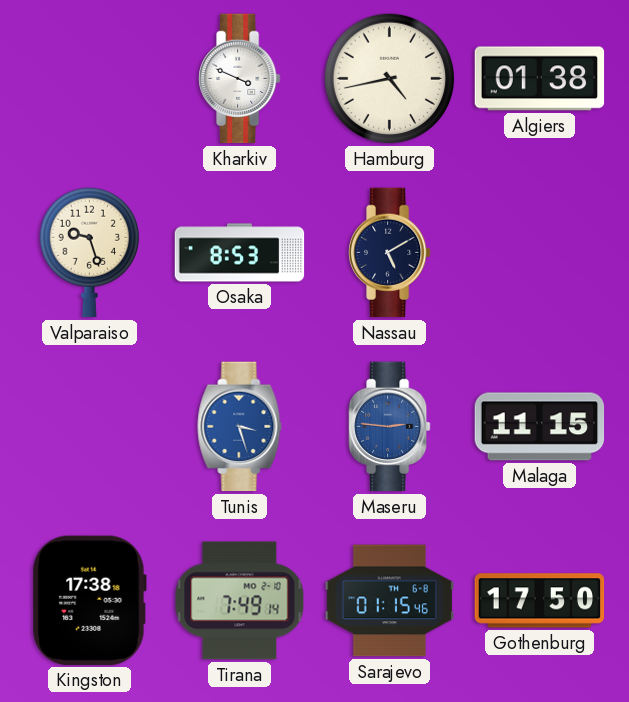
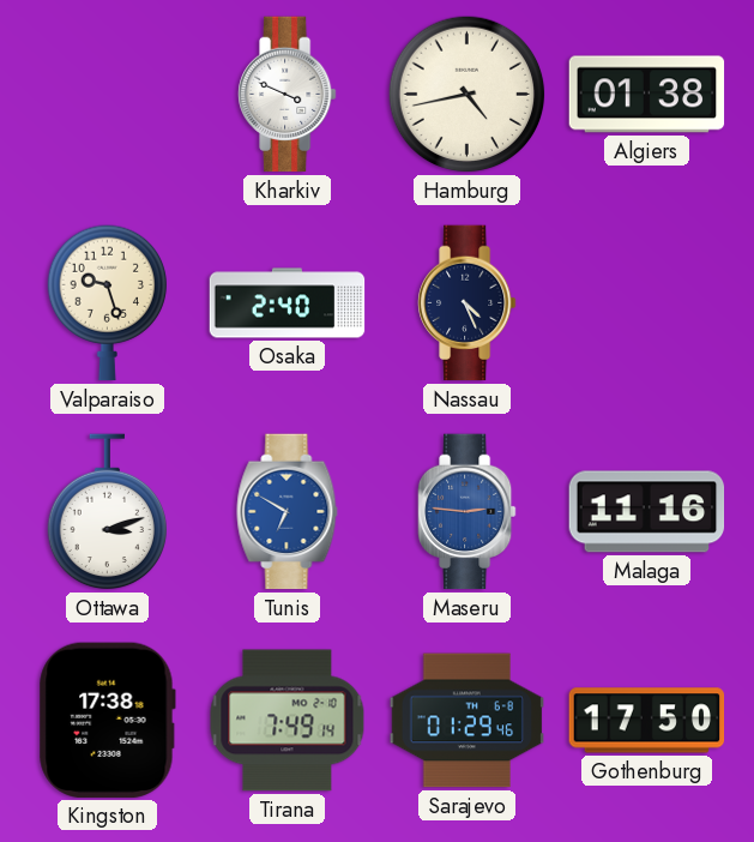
Osaka: 8:53 -> 2:40 (288, 303)
Nassau: 5:10 -> 4:26 (468, 303)
Ottawa: none -> 3:12 (107, 512)
Tunis: 3:27 -> 6:50 (288, 512)
Malaga: 11:15 -> 11:16 (647, 512)
Sarajevo: 01:15 -> 01:29 (468, 721)
